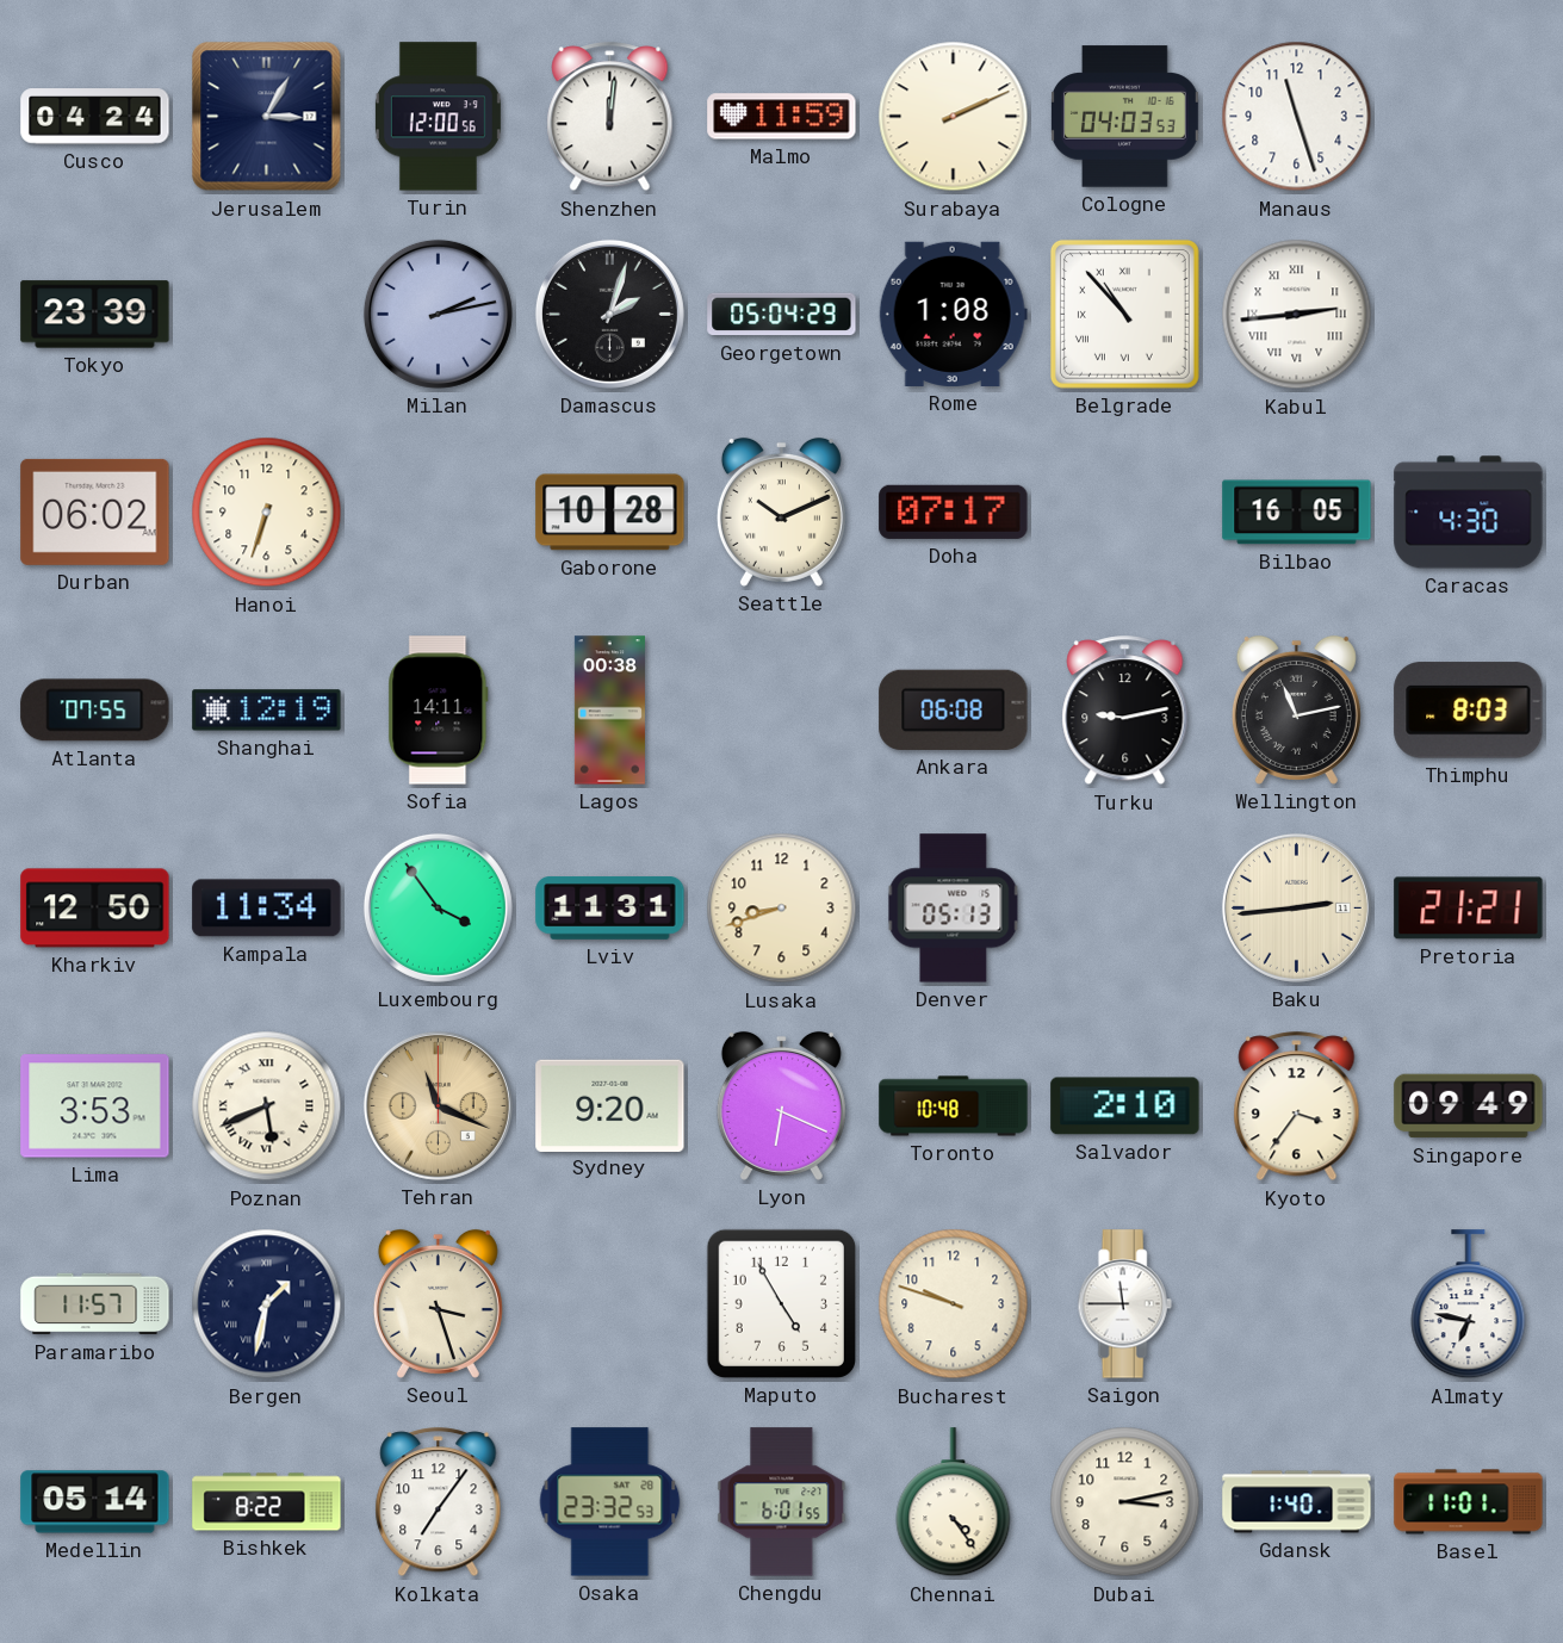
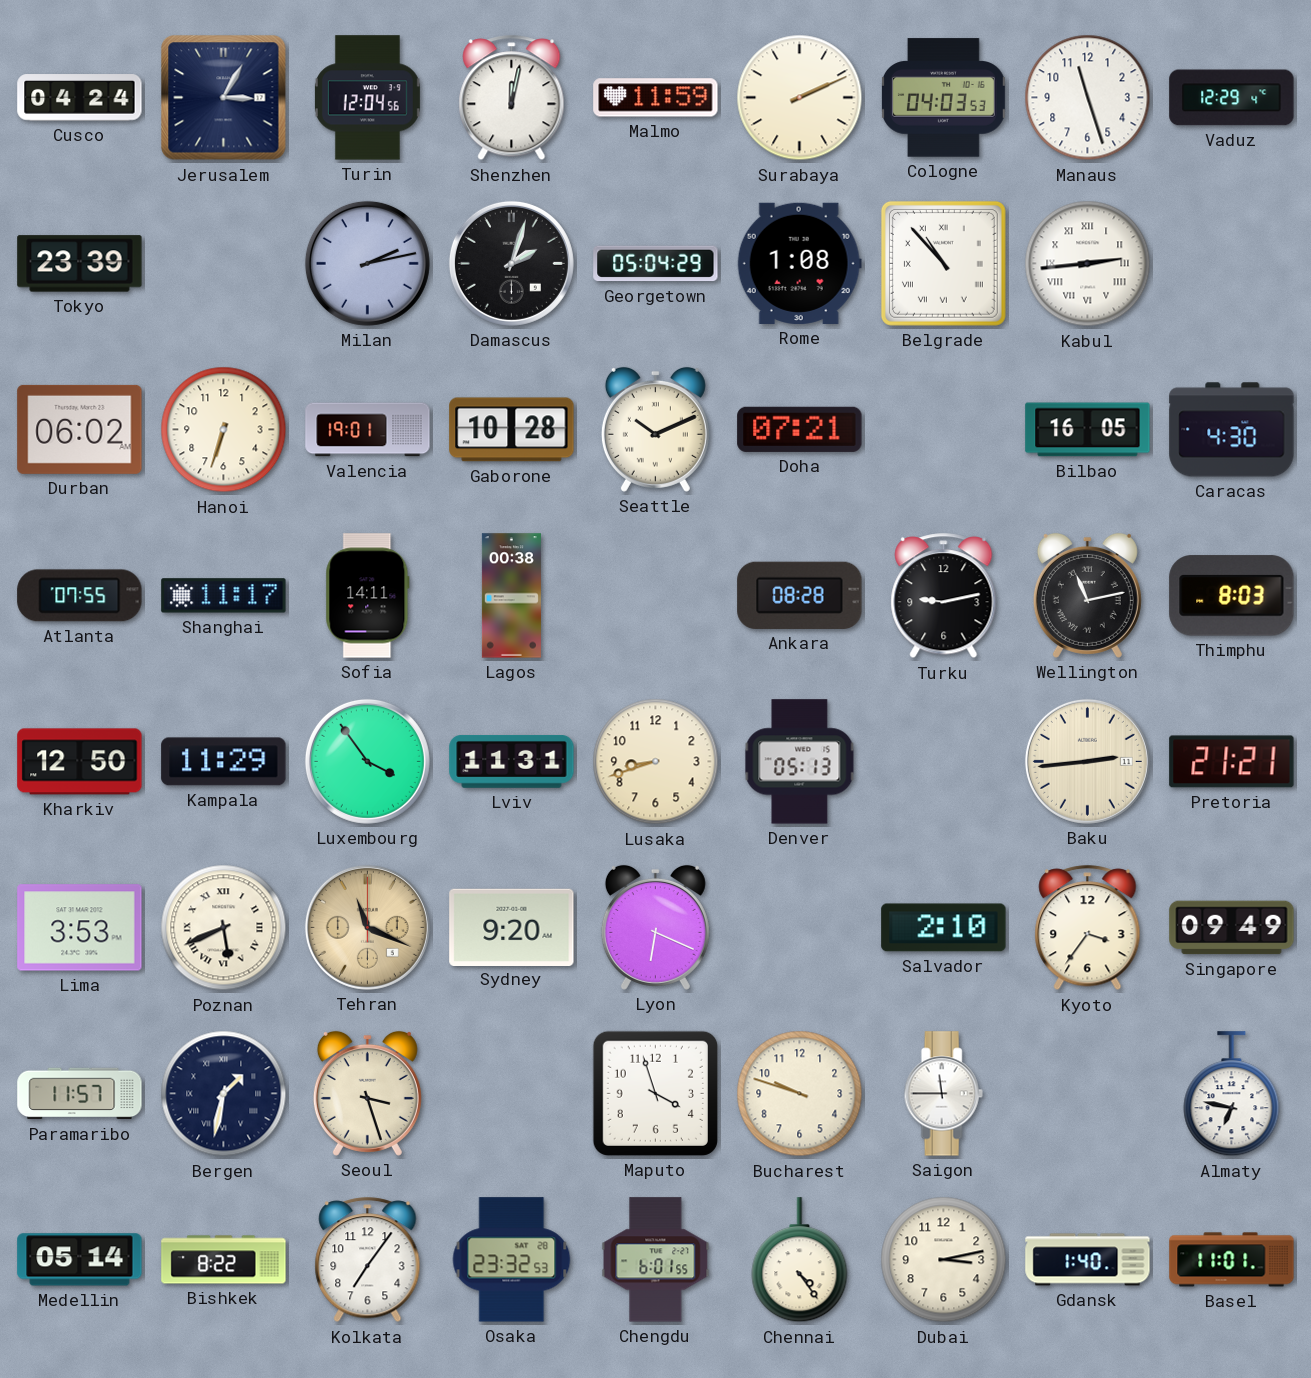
Turin: 12:00 -> 12:04 (367, 98)
Shenzhen: 12:01 -> 12:02 (512, 98)
Vaduz: none -> 12:29 (1232, 98)
Valencia: none -> 19:01 (368, 430)
Doha: 07:17 -> 07:21 (800, 429)
Shanghai: 12:19 -> 11:17 (224, 596)
Ankara: 06:08 -> 08:28 (800, 595)
Kampala: 11:34 -> 11:29 (224, 762)
Toronto: 10:48 -> none (954, 1106)
Maputo: 4:55 -> 3:57 (655, 1093)
